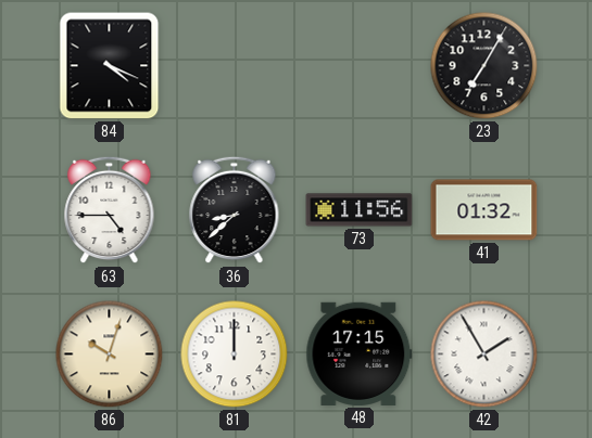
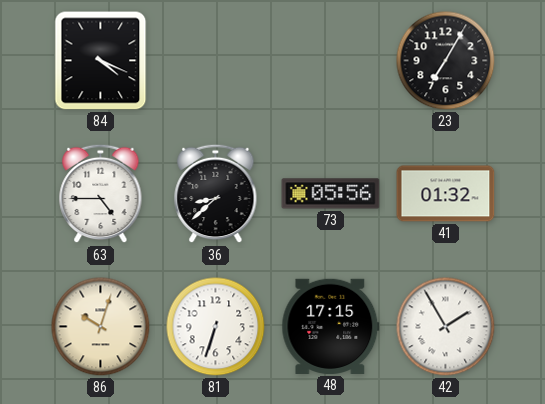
73: 11:56 -> 05:56 (331, 194)
81: 12:00 -> 6:33 (216, 327)
